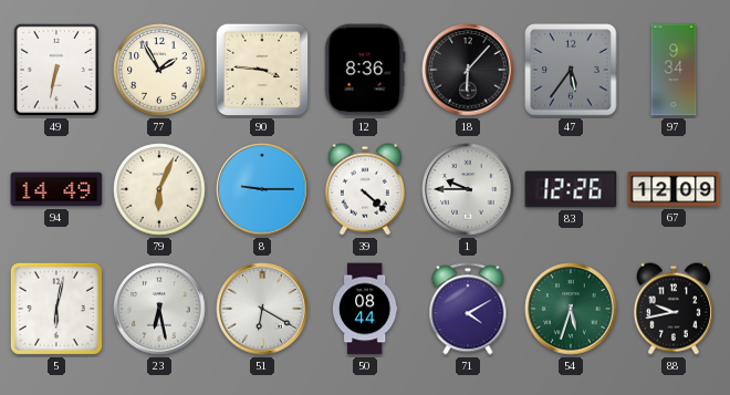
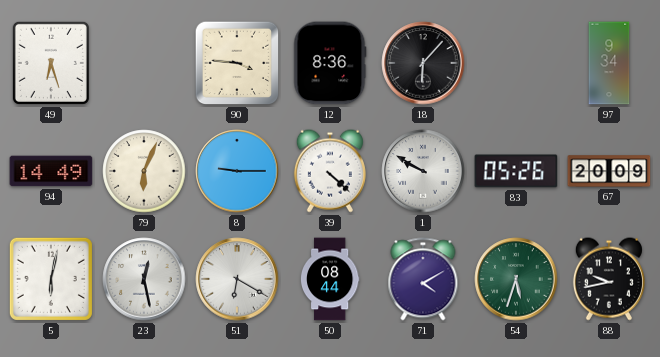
49: 6:32 -> 6:27 (51, 63)
77: 1:55 -> none (159, 70)
47: 5:36 -> none (571, 70)
1: 9:45 -> 9:50 (423, 171)
83: 12:26 -> 05:26 (516, 171)
67: 12:09 -> 20:09 (609, 171)
23: 6:28 -> 12:28 (144, 279)
